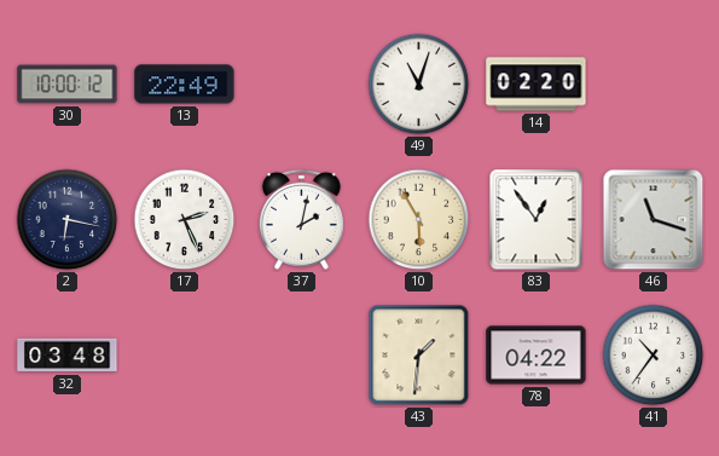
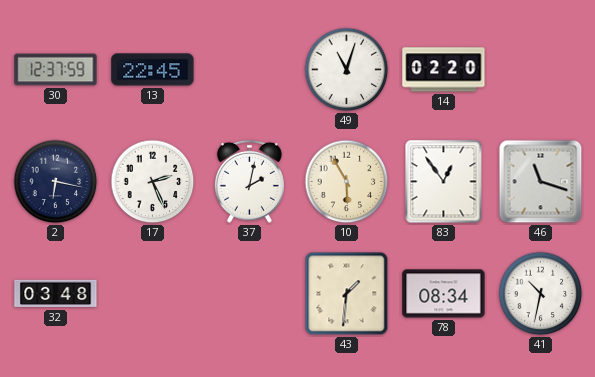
30: 10:00 -> 12:37 (56, 70)
13: 22:49 -> 22:45 (153, 70)
78: 04:22 -> 08:34 (444, 294)
41: 10:36 -> 10:32 (541, 294)
